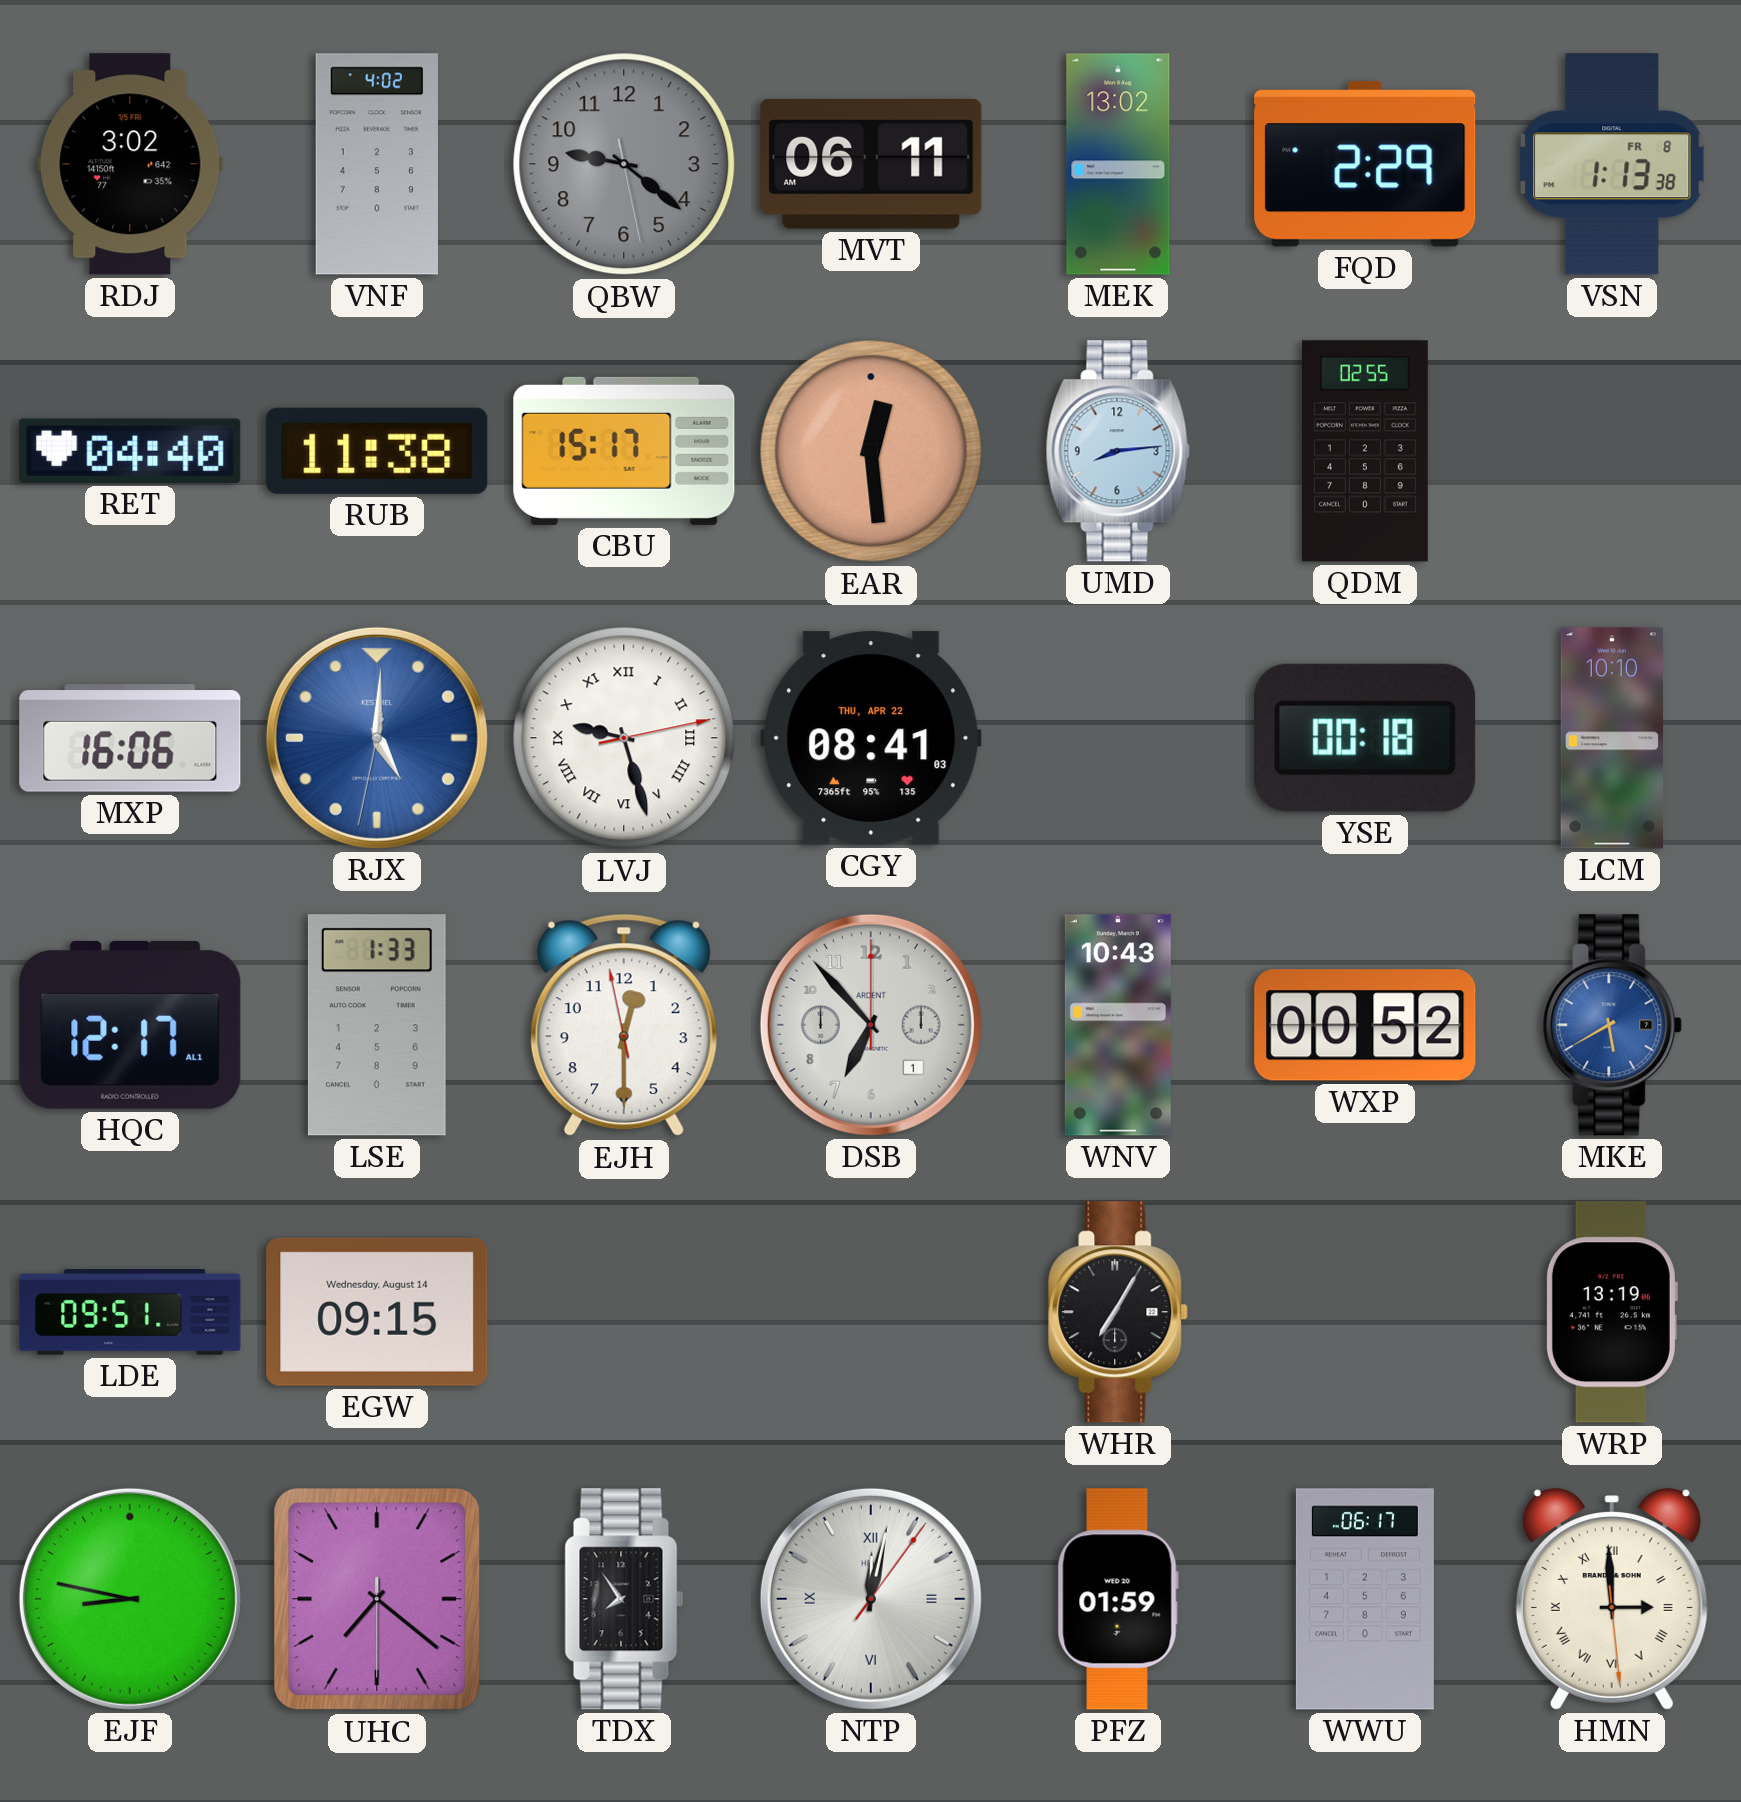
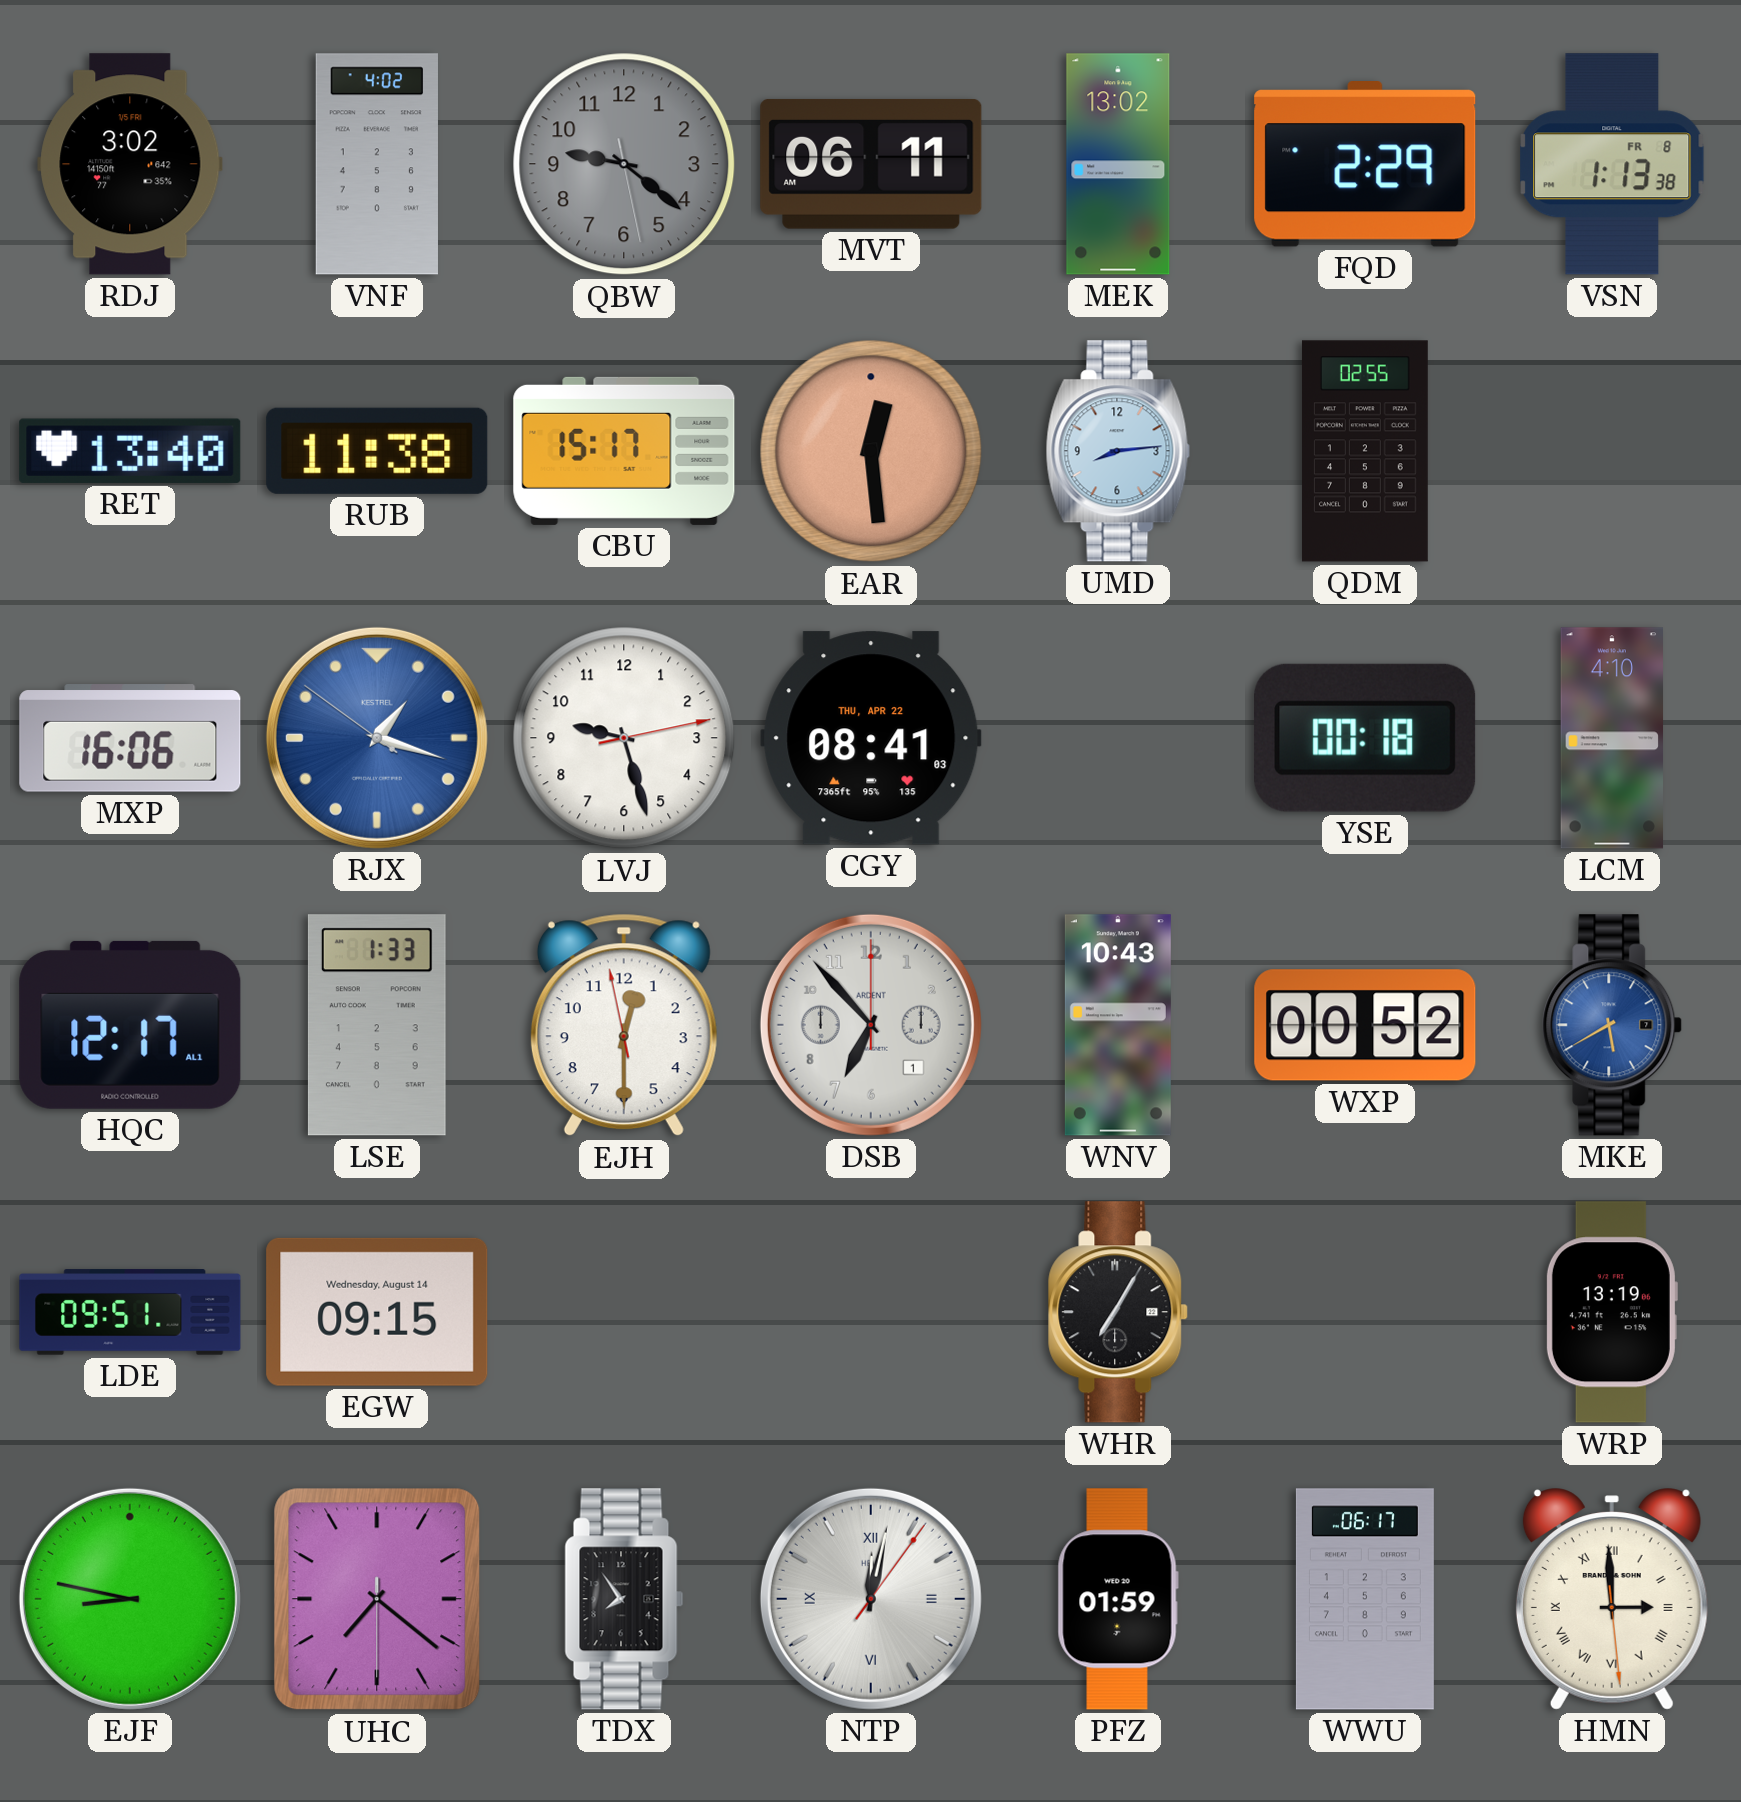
RET: 04:40 -> 13:40 (130, 451)
RJX: 5:00 -> 1:17 (377, 738)
LVJ numerals: Roman -> Arabic (624, 738)
LCM: 10:10 -> 4:10 (1612, 738)
